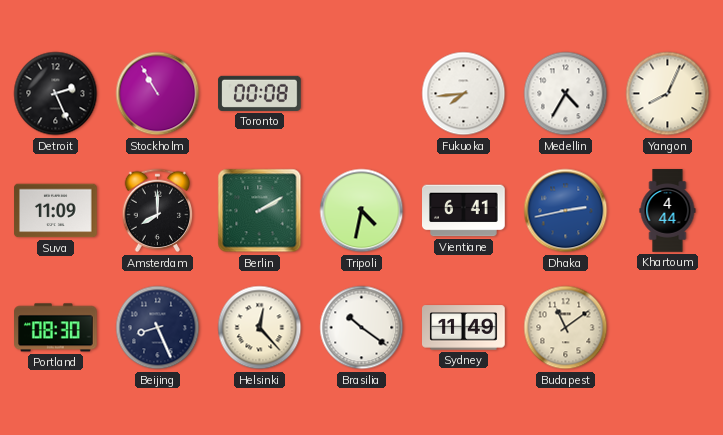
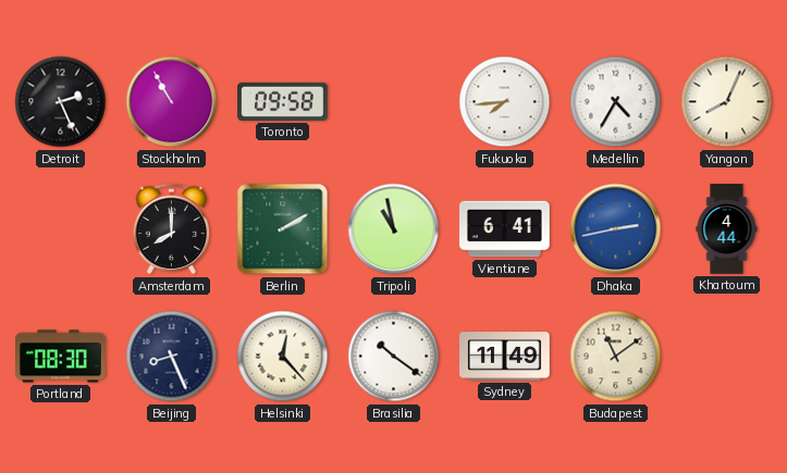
Toronto: 00:08 -> 09:58 (283, 101)
Suva: 11:09 -> none (56, 211)
Tripoli: 4:32 -> 10:58 (394, 229)
